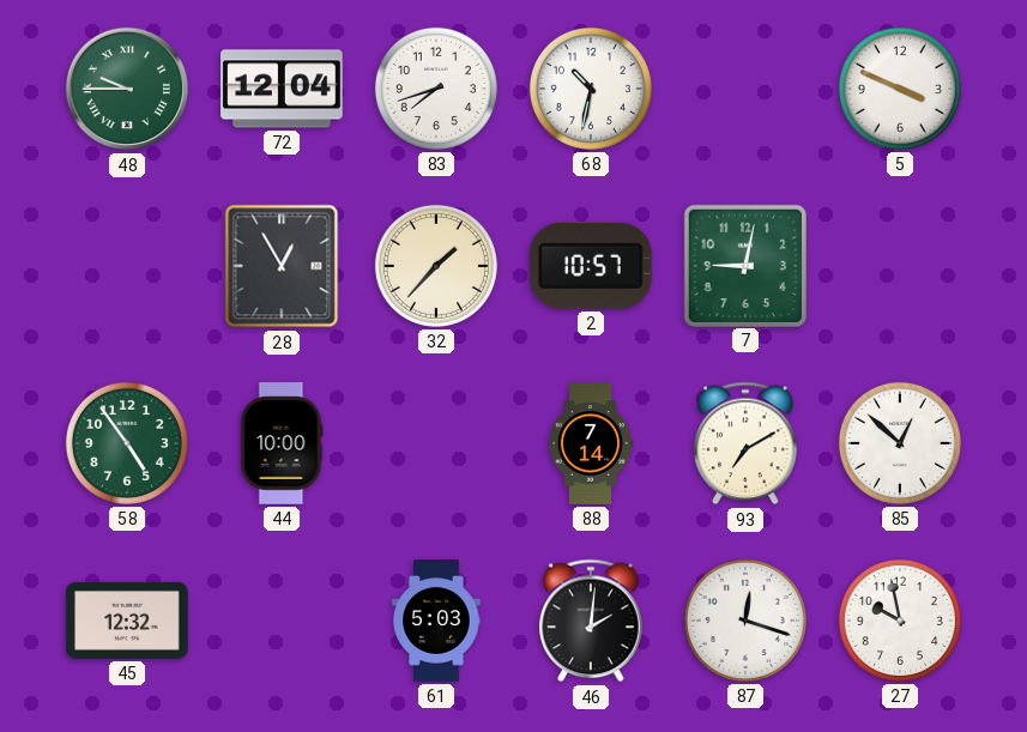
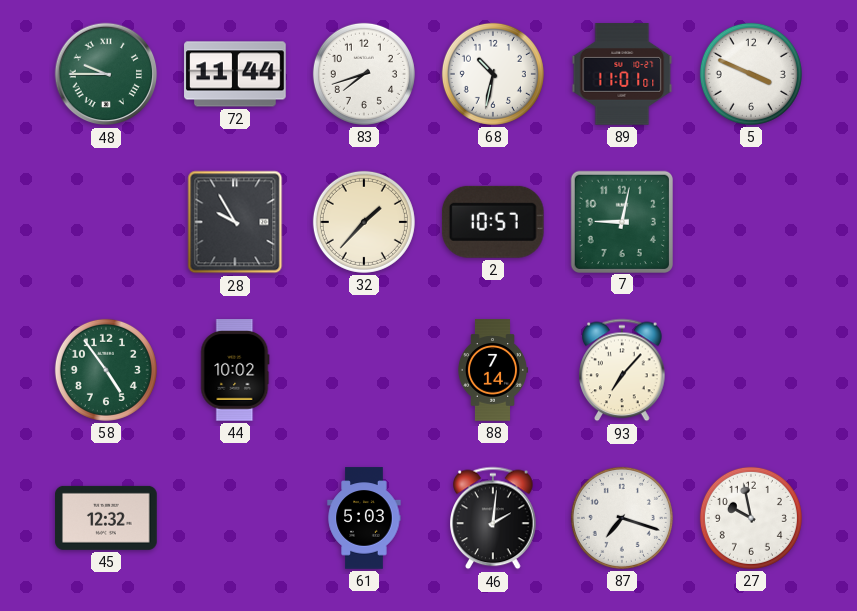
72: 12:04 -> 11:44 (235, 74)
89: none -> 11:01 (622, 74)
28: 12:55 -> 9:55 (235, 222)
44: 10:00 -> 10:02 (235, 370)
93: 7:10 -> 7:07 (622, 370)
85: 12:52 -> none (900, 443)
87: 12:18 -> 7:18 (622, 518)
